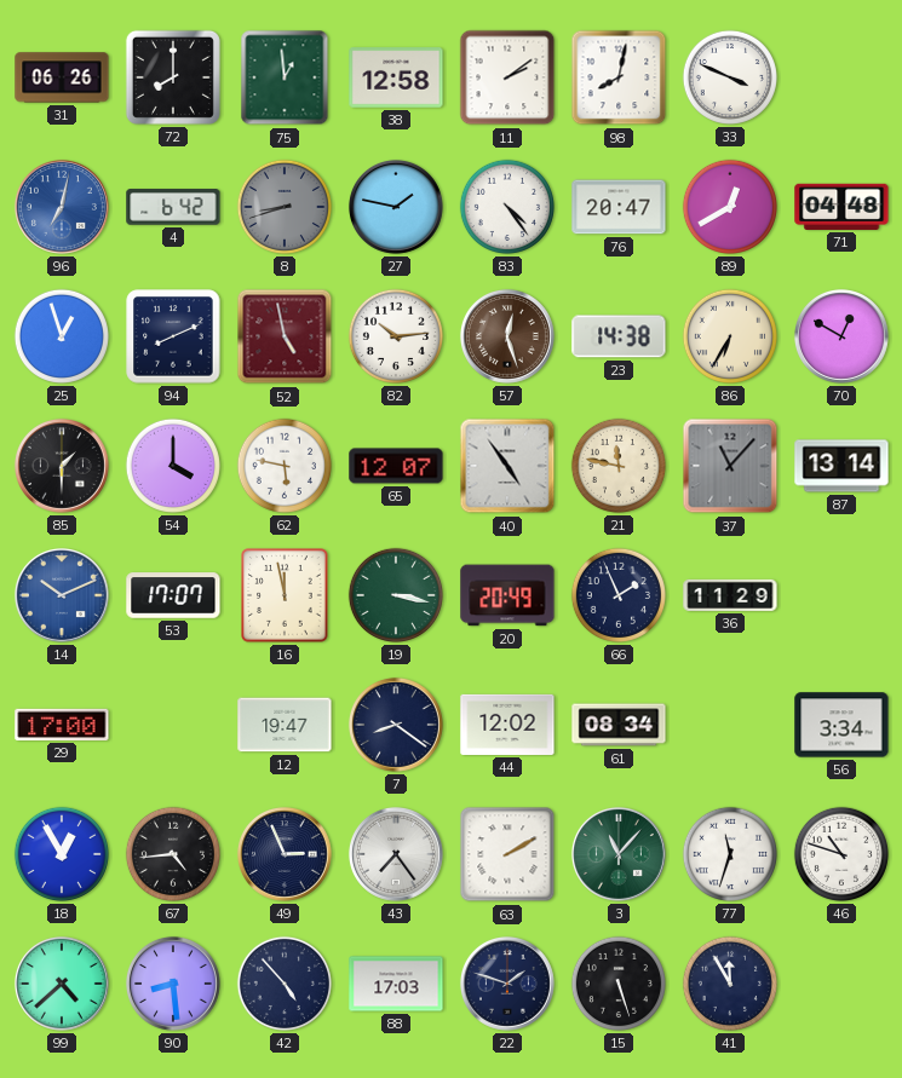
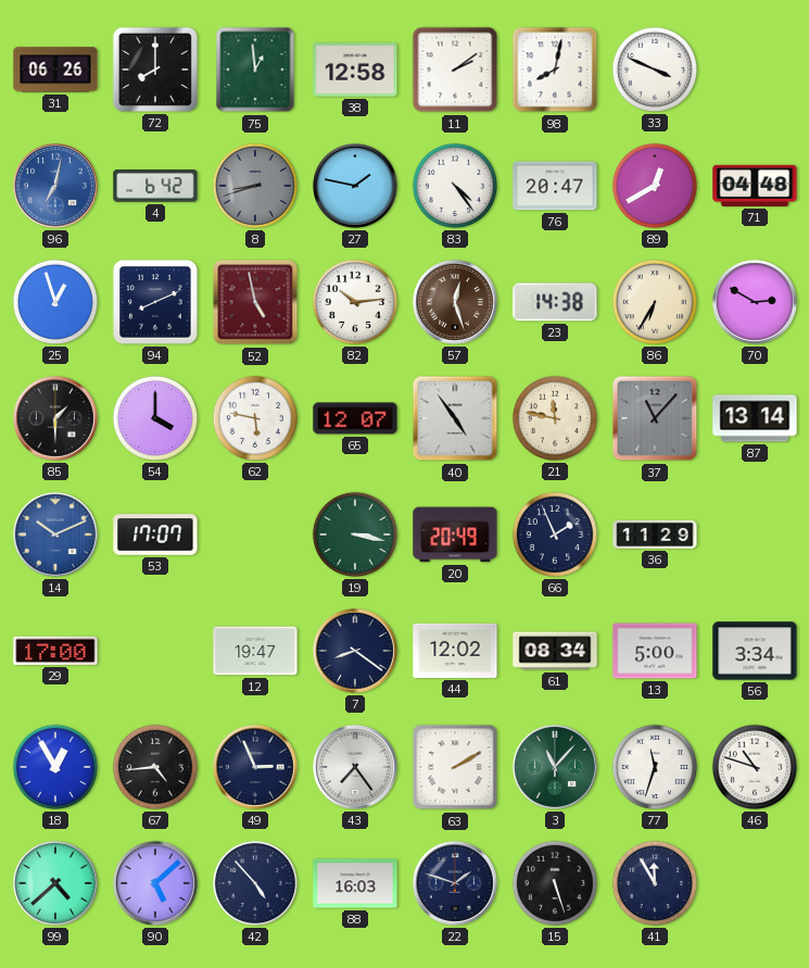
70: 12:50 -> 2:50 (755, 302)
16: 11:58 -> none (285, 595)
13: none -> 5:00 (655, 651)
90: 8:29 -> 5:08 (155, 883)
88: 17:03 -> 16:03 (355, 883)
